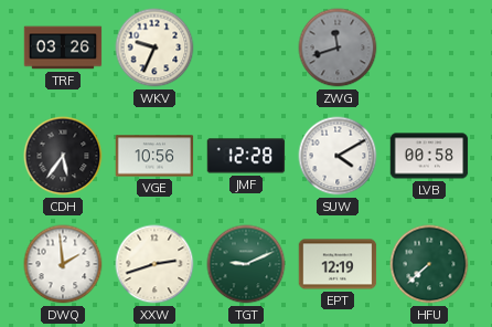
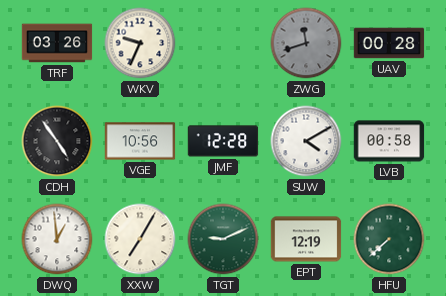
UAV: none -> 00:28 (389, 43)
CDH: 5:36 -> 4:54 (57, 141)
DWQ: 1:59 -> 12:59 (57, 239)
XXW: 2:42 -> 7:05 (140, 239)
